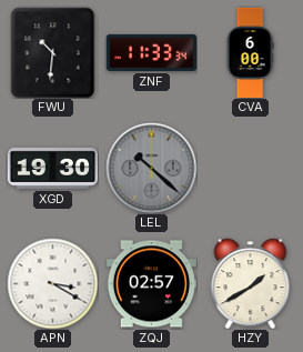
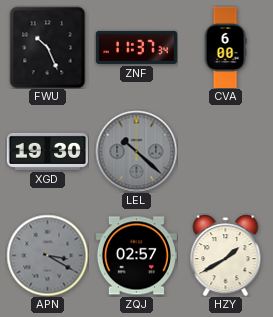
FWU: 10:31 -> 10:26 (48, 47)
ZNF: 11:33 -> 11:37 (136, 47)
APN dial: white -> grey (47, 255)
